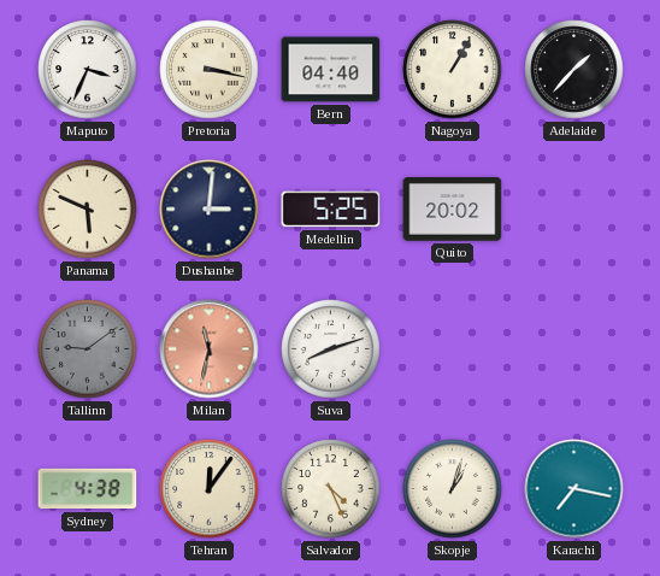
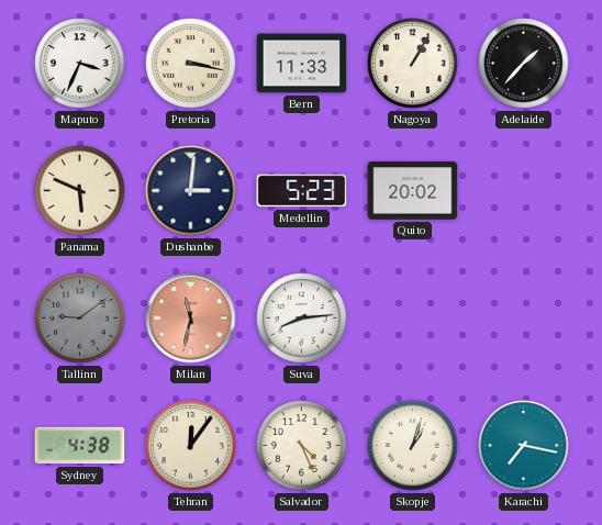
Bern: 04:40 -> 11:33 (302, 64)
Medellin: 5:25 -> 5:23 (302, 191)
Suva: 8:12 -> 8:14 (302, 319)
